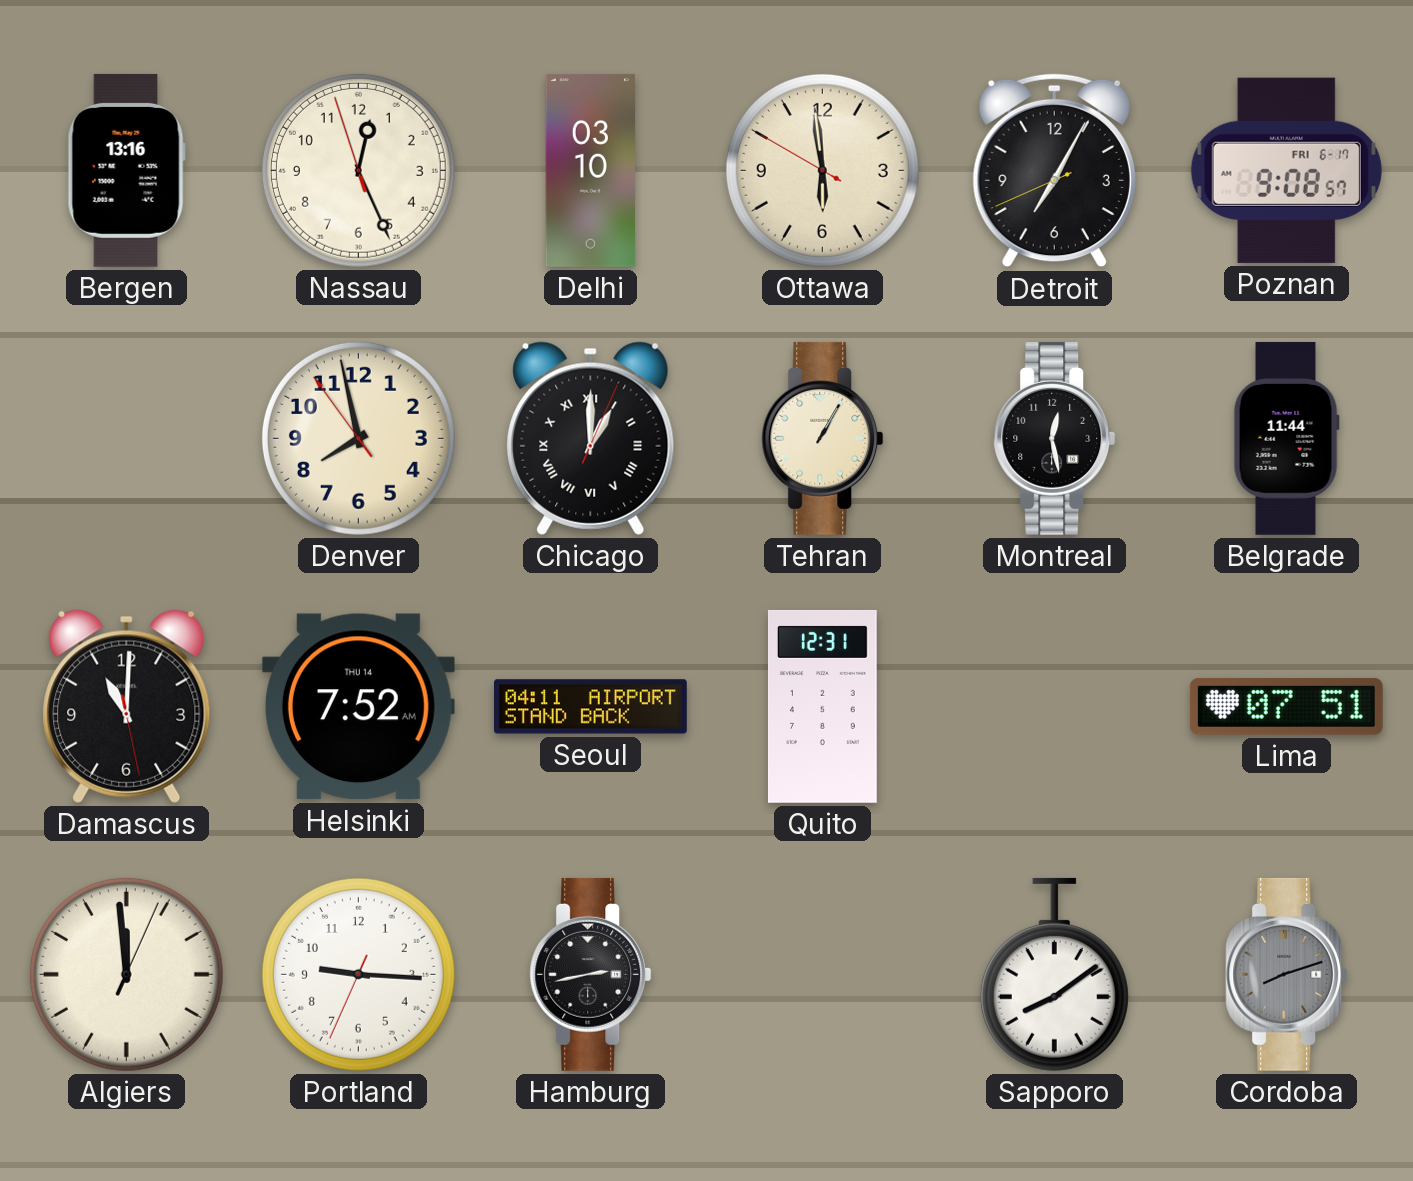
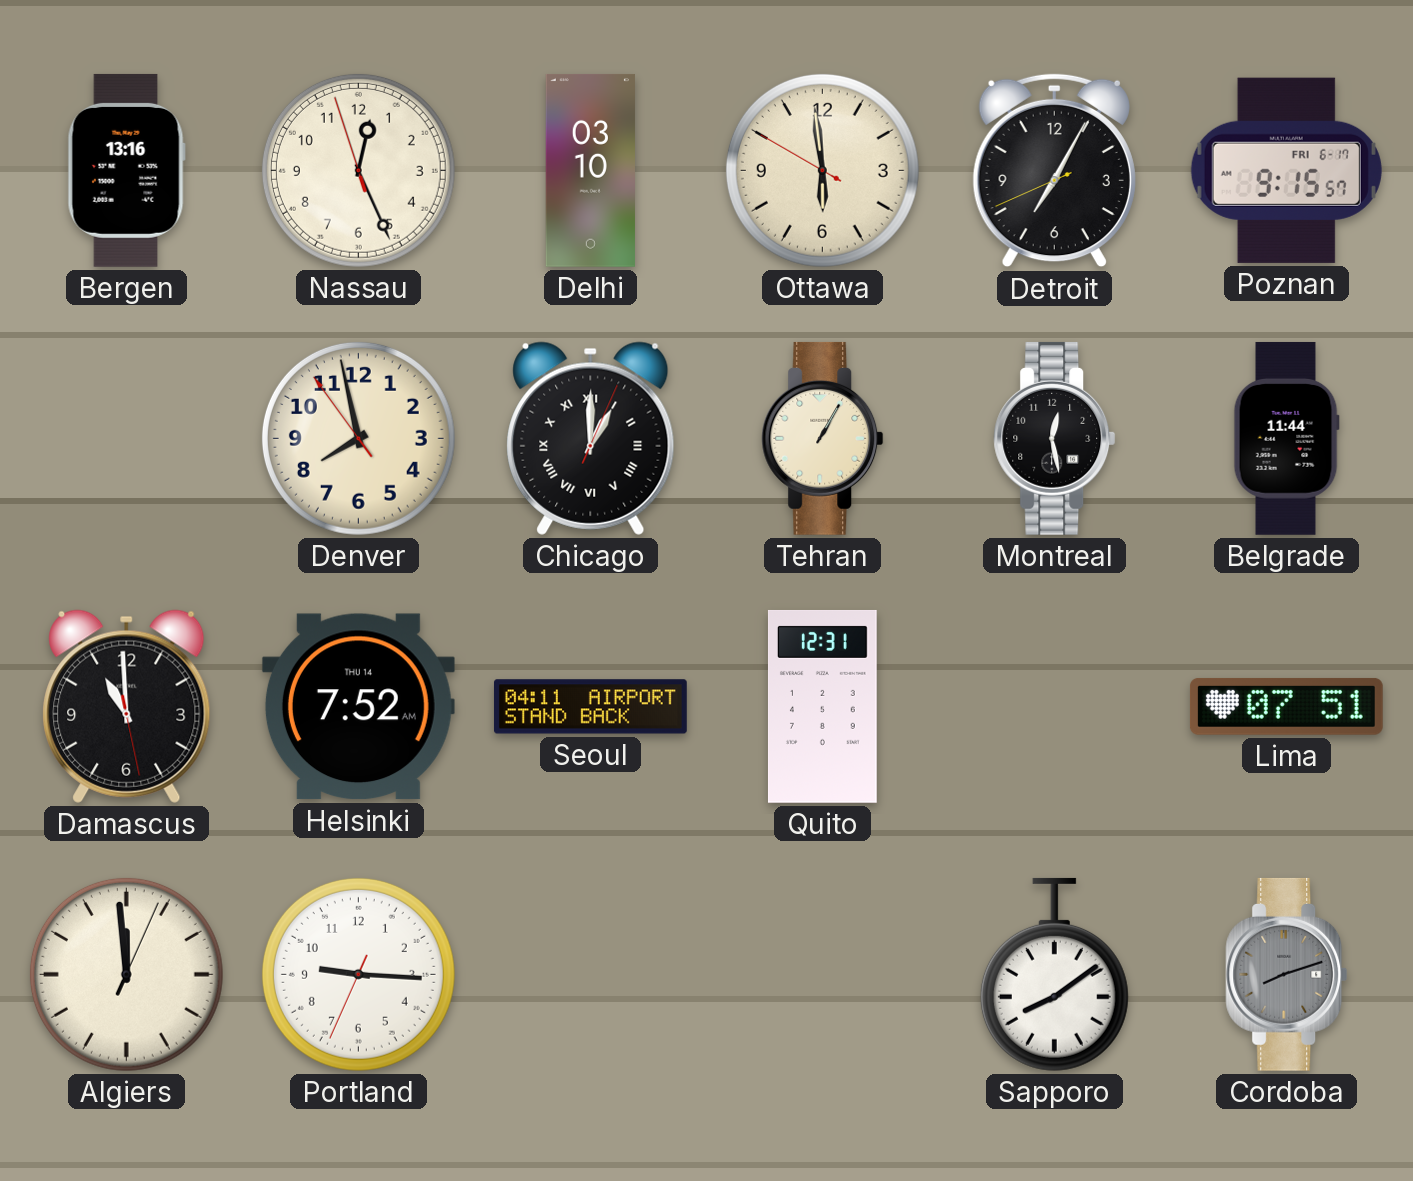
Poznan: 9:08 -> 9:15 (1286, 170)
Damascus: 11:00 -> 10:59 (127, 706)
Hamburg: 2:43 -> none (591, 974)
